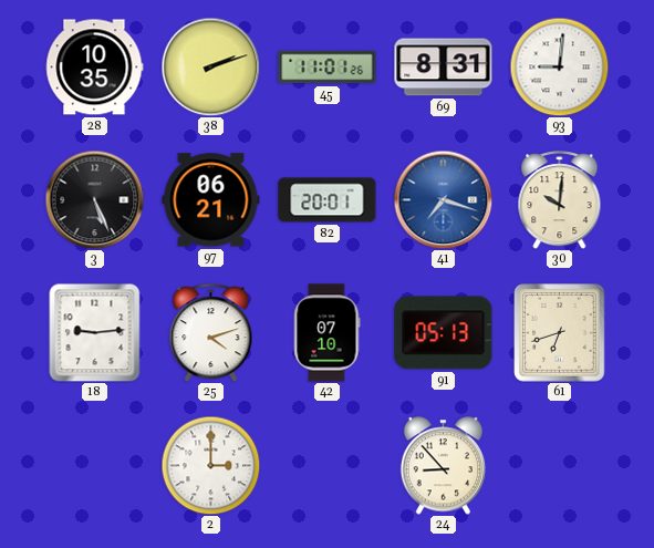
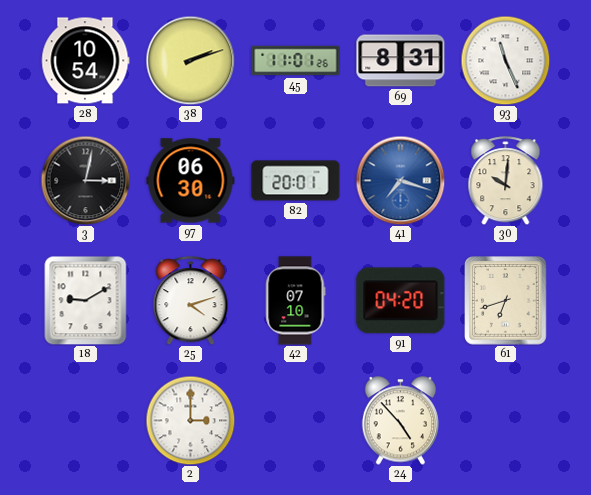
28: 10:35 -> 10:54 (85, 61)
93: 9:01 -> 11:26 (505, 60)
3: 5:26 -> 3:02 (85, 180)
97: 06:21 -> 06:30 (191, 181)
18: 9:14 -> 9:10 (86, 300)
91: 05:13 -> 04:20 (401, 301)
24: 8:53 -> 4:53 (401, 421)
